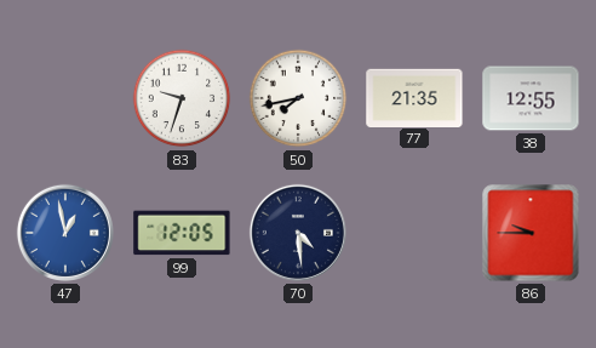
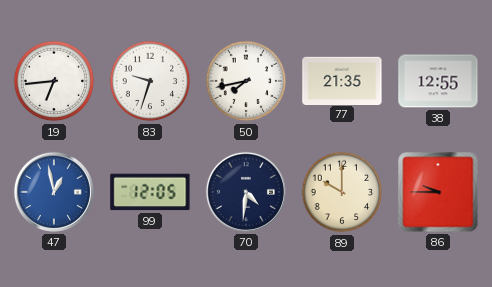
19: none -> 6:44 (54, 81)
70: 4:29 -> 4:31 (246, 192)
89: none -> 10:00 (342, 192)
